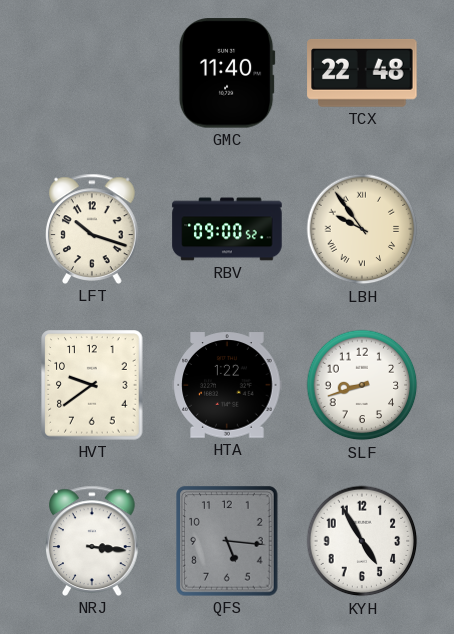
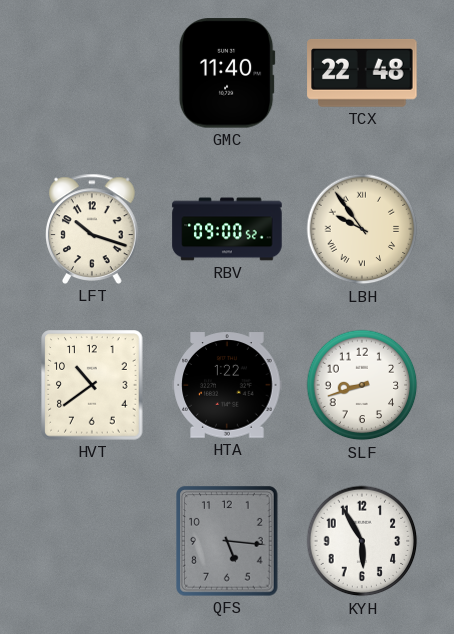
HVT: 9:39 -> 10:39 (92, 385)
NRJ: 3:16 -> none (93, 541)
KYH: 4:55 -> 5:55 (362, 541)
